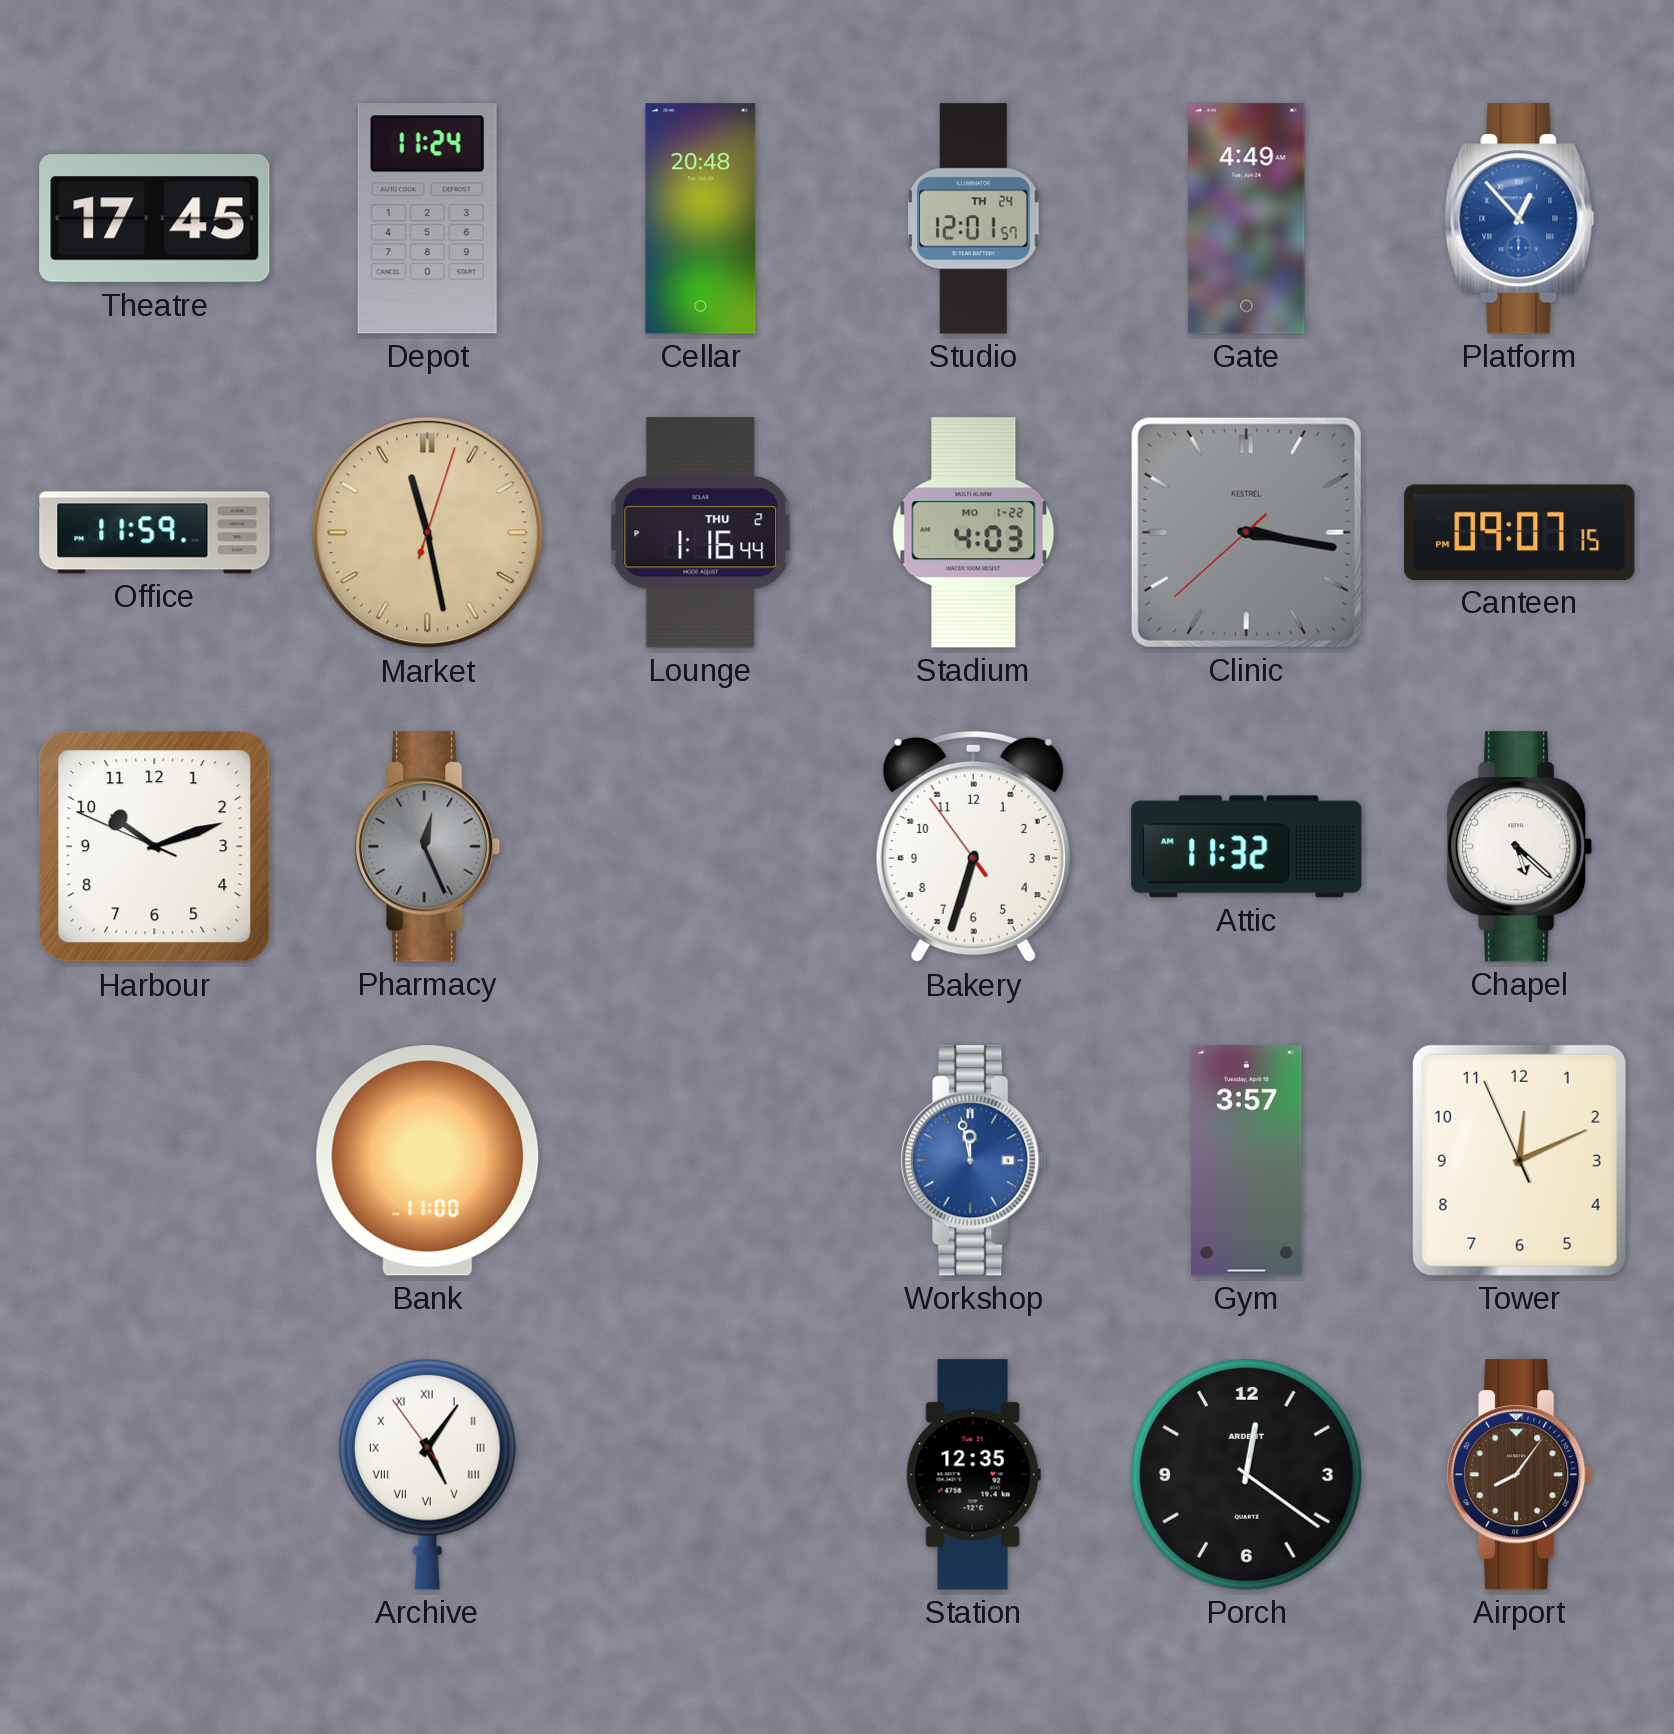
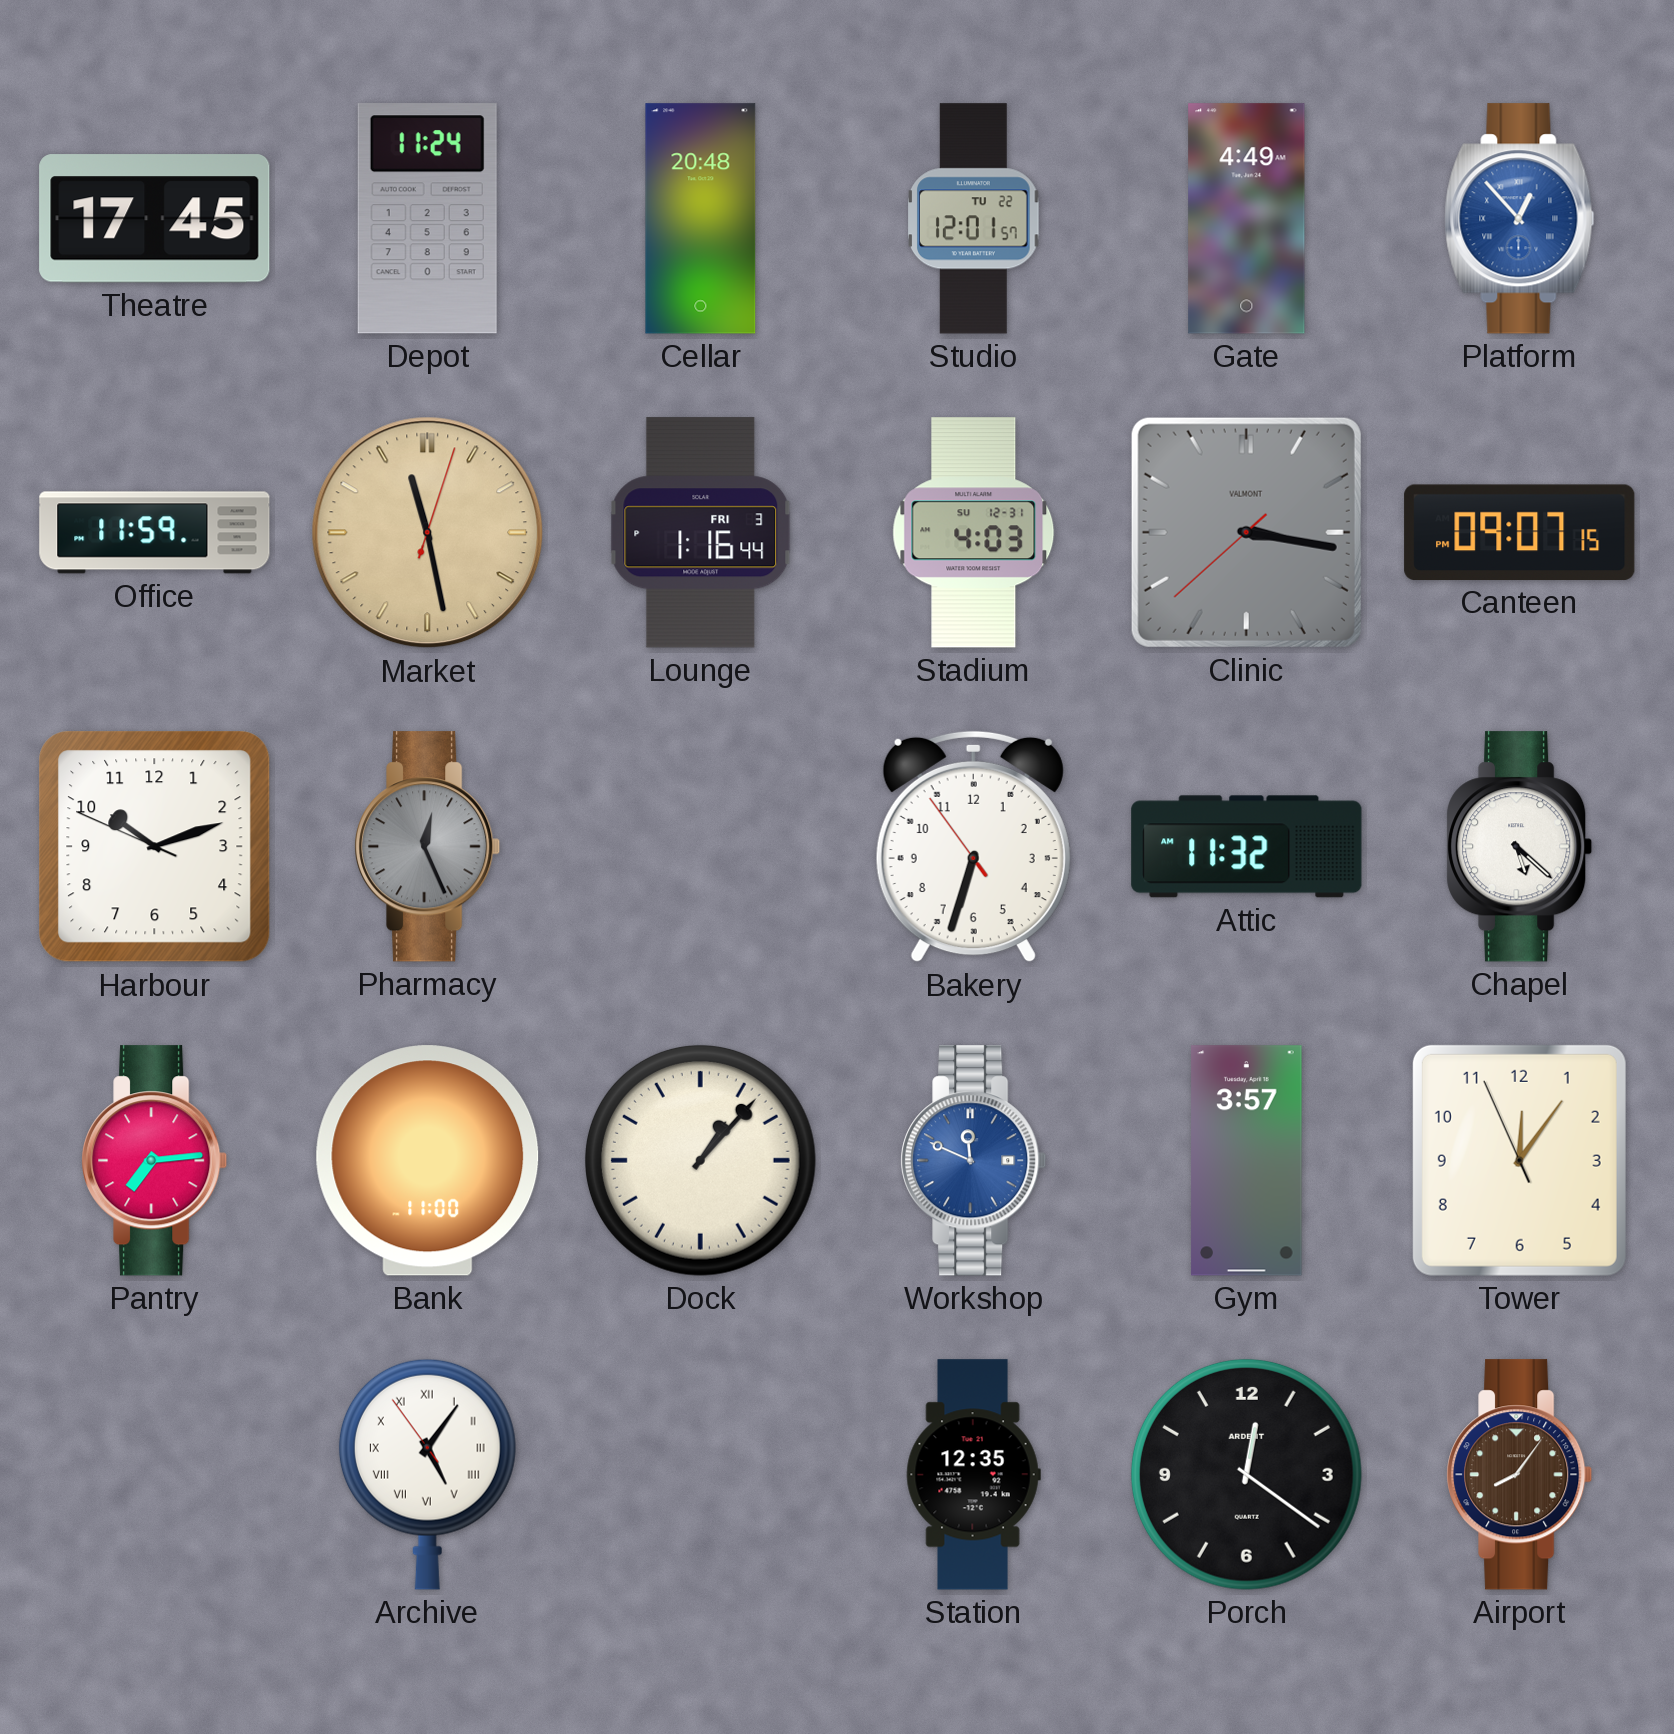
Studio date: TH 24 -> TU 22 (974, 219)
Lounge date: THU 2 -> FRI 3 (701, 533)
Stadium date: MO 1-22 -> SU 12-31 (974, 533)
Clinic brand: KESTREL -> VALMONT (1246, 532)
Pantry: none -> 7:14 (155, 1161)
Dock: none -> 1:07 (700, 1160)
Workshop: 11:58 -> 11:49 (974, 1161)
Tower: 12:10 -> 12:05 (1519, 1160)
